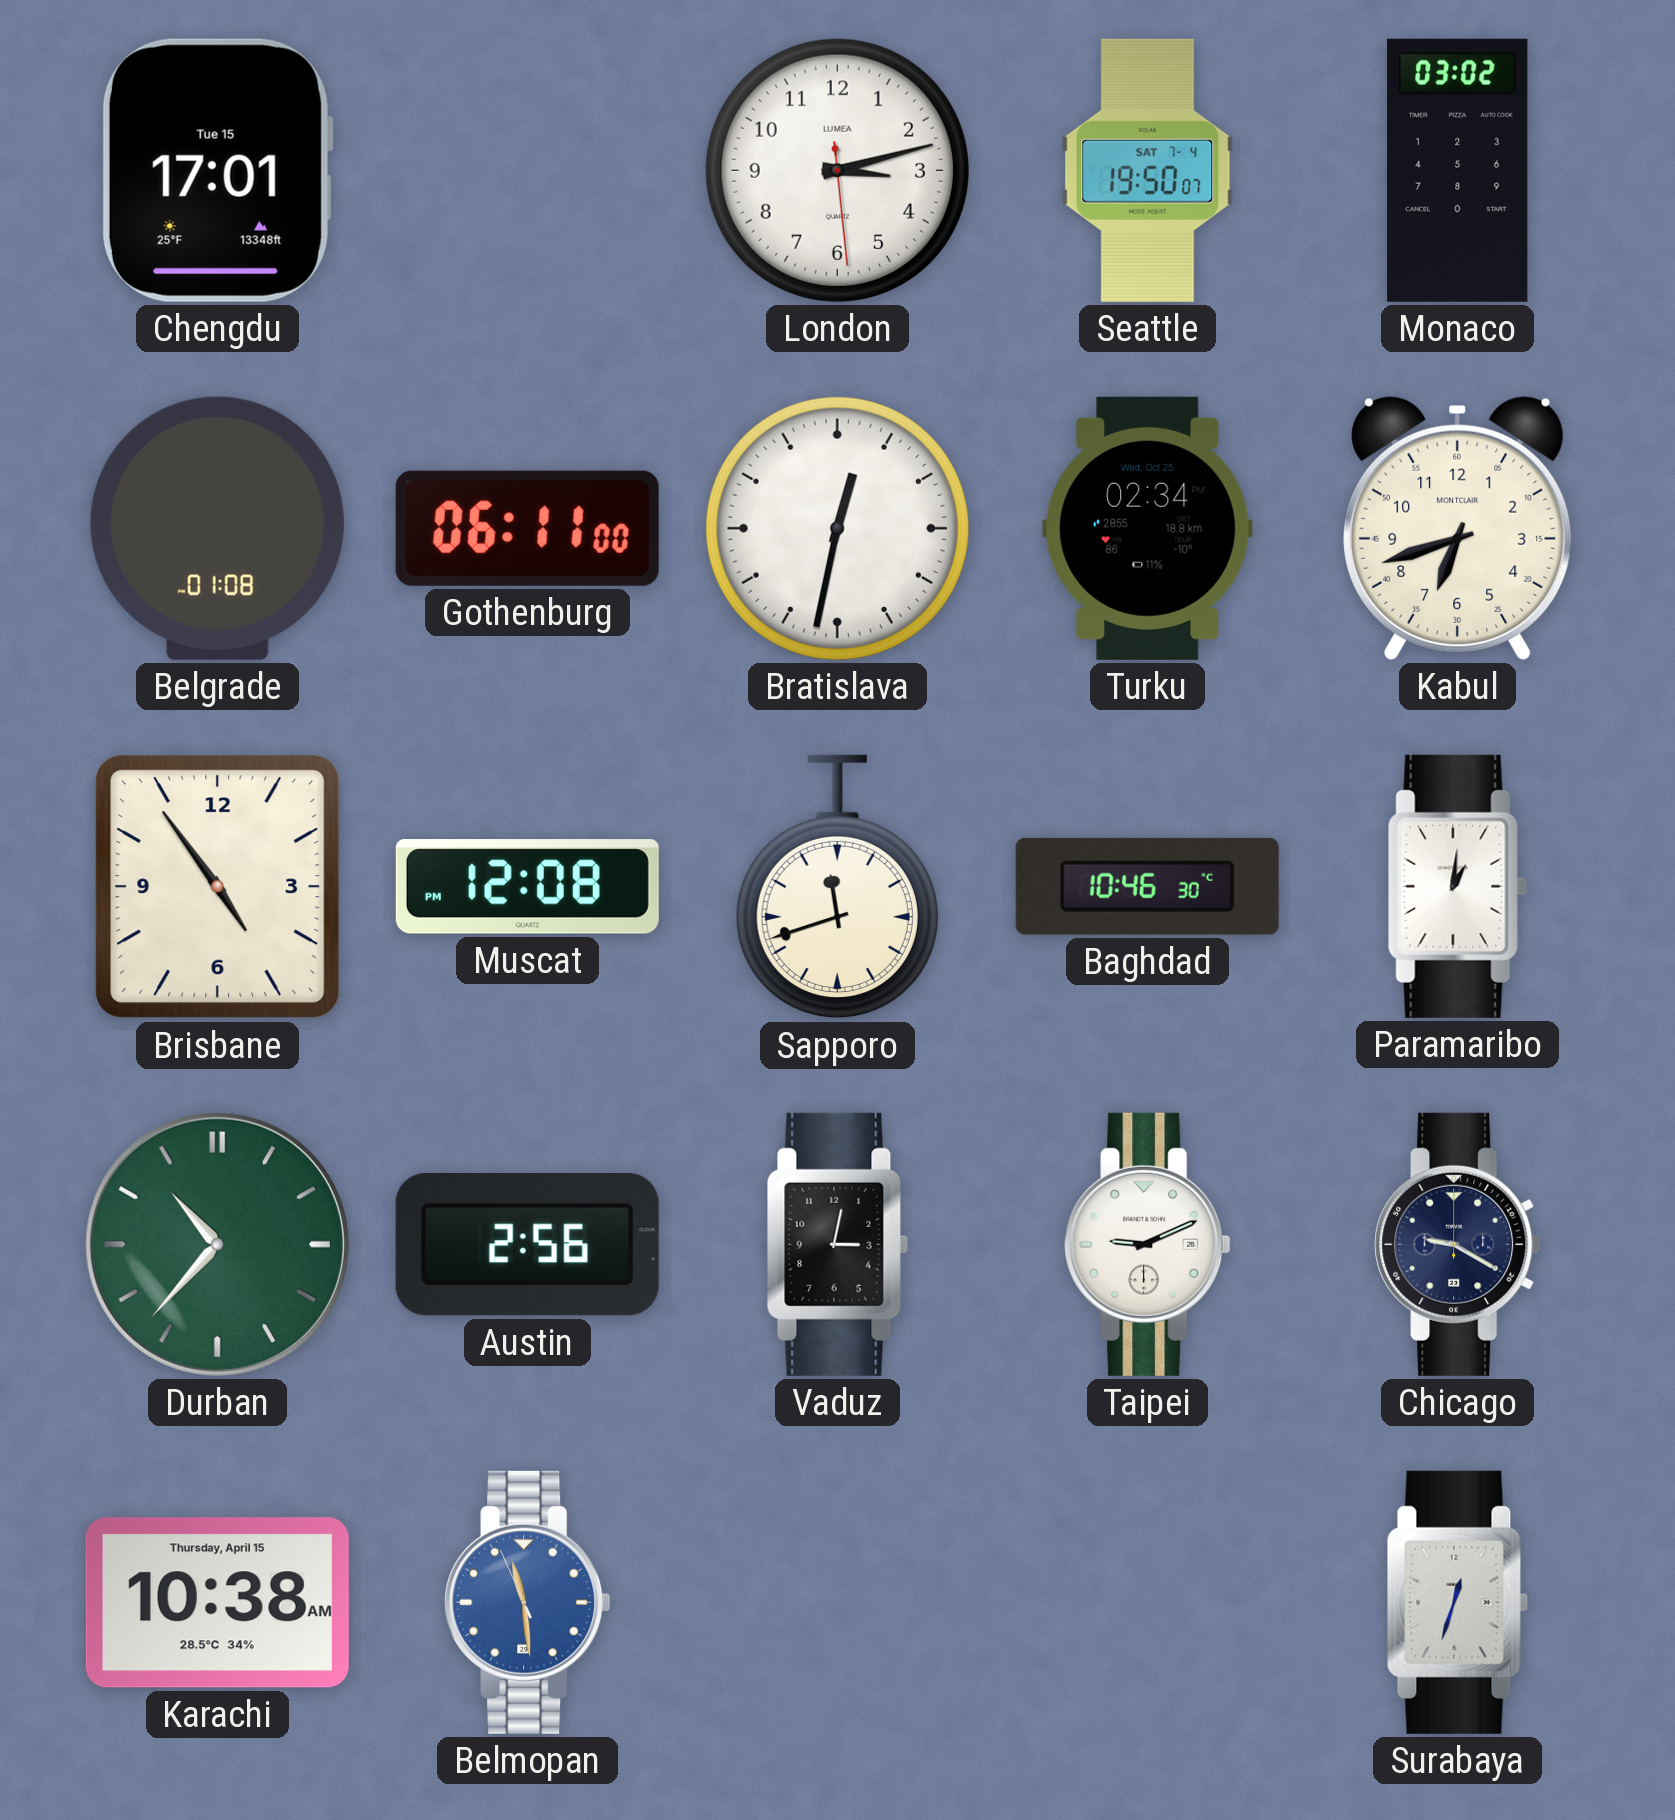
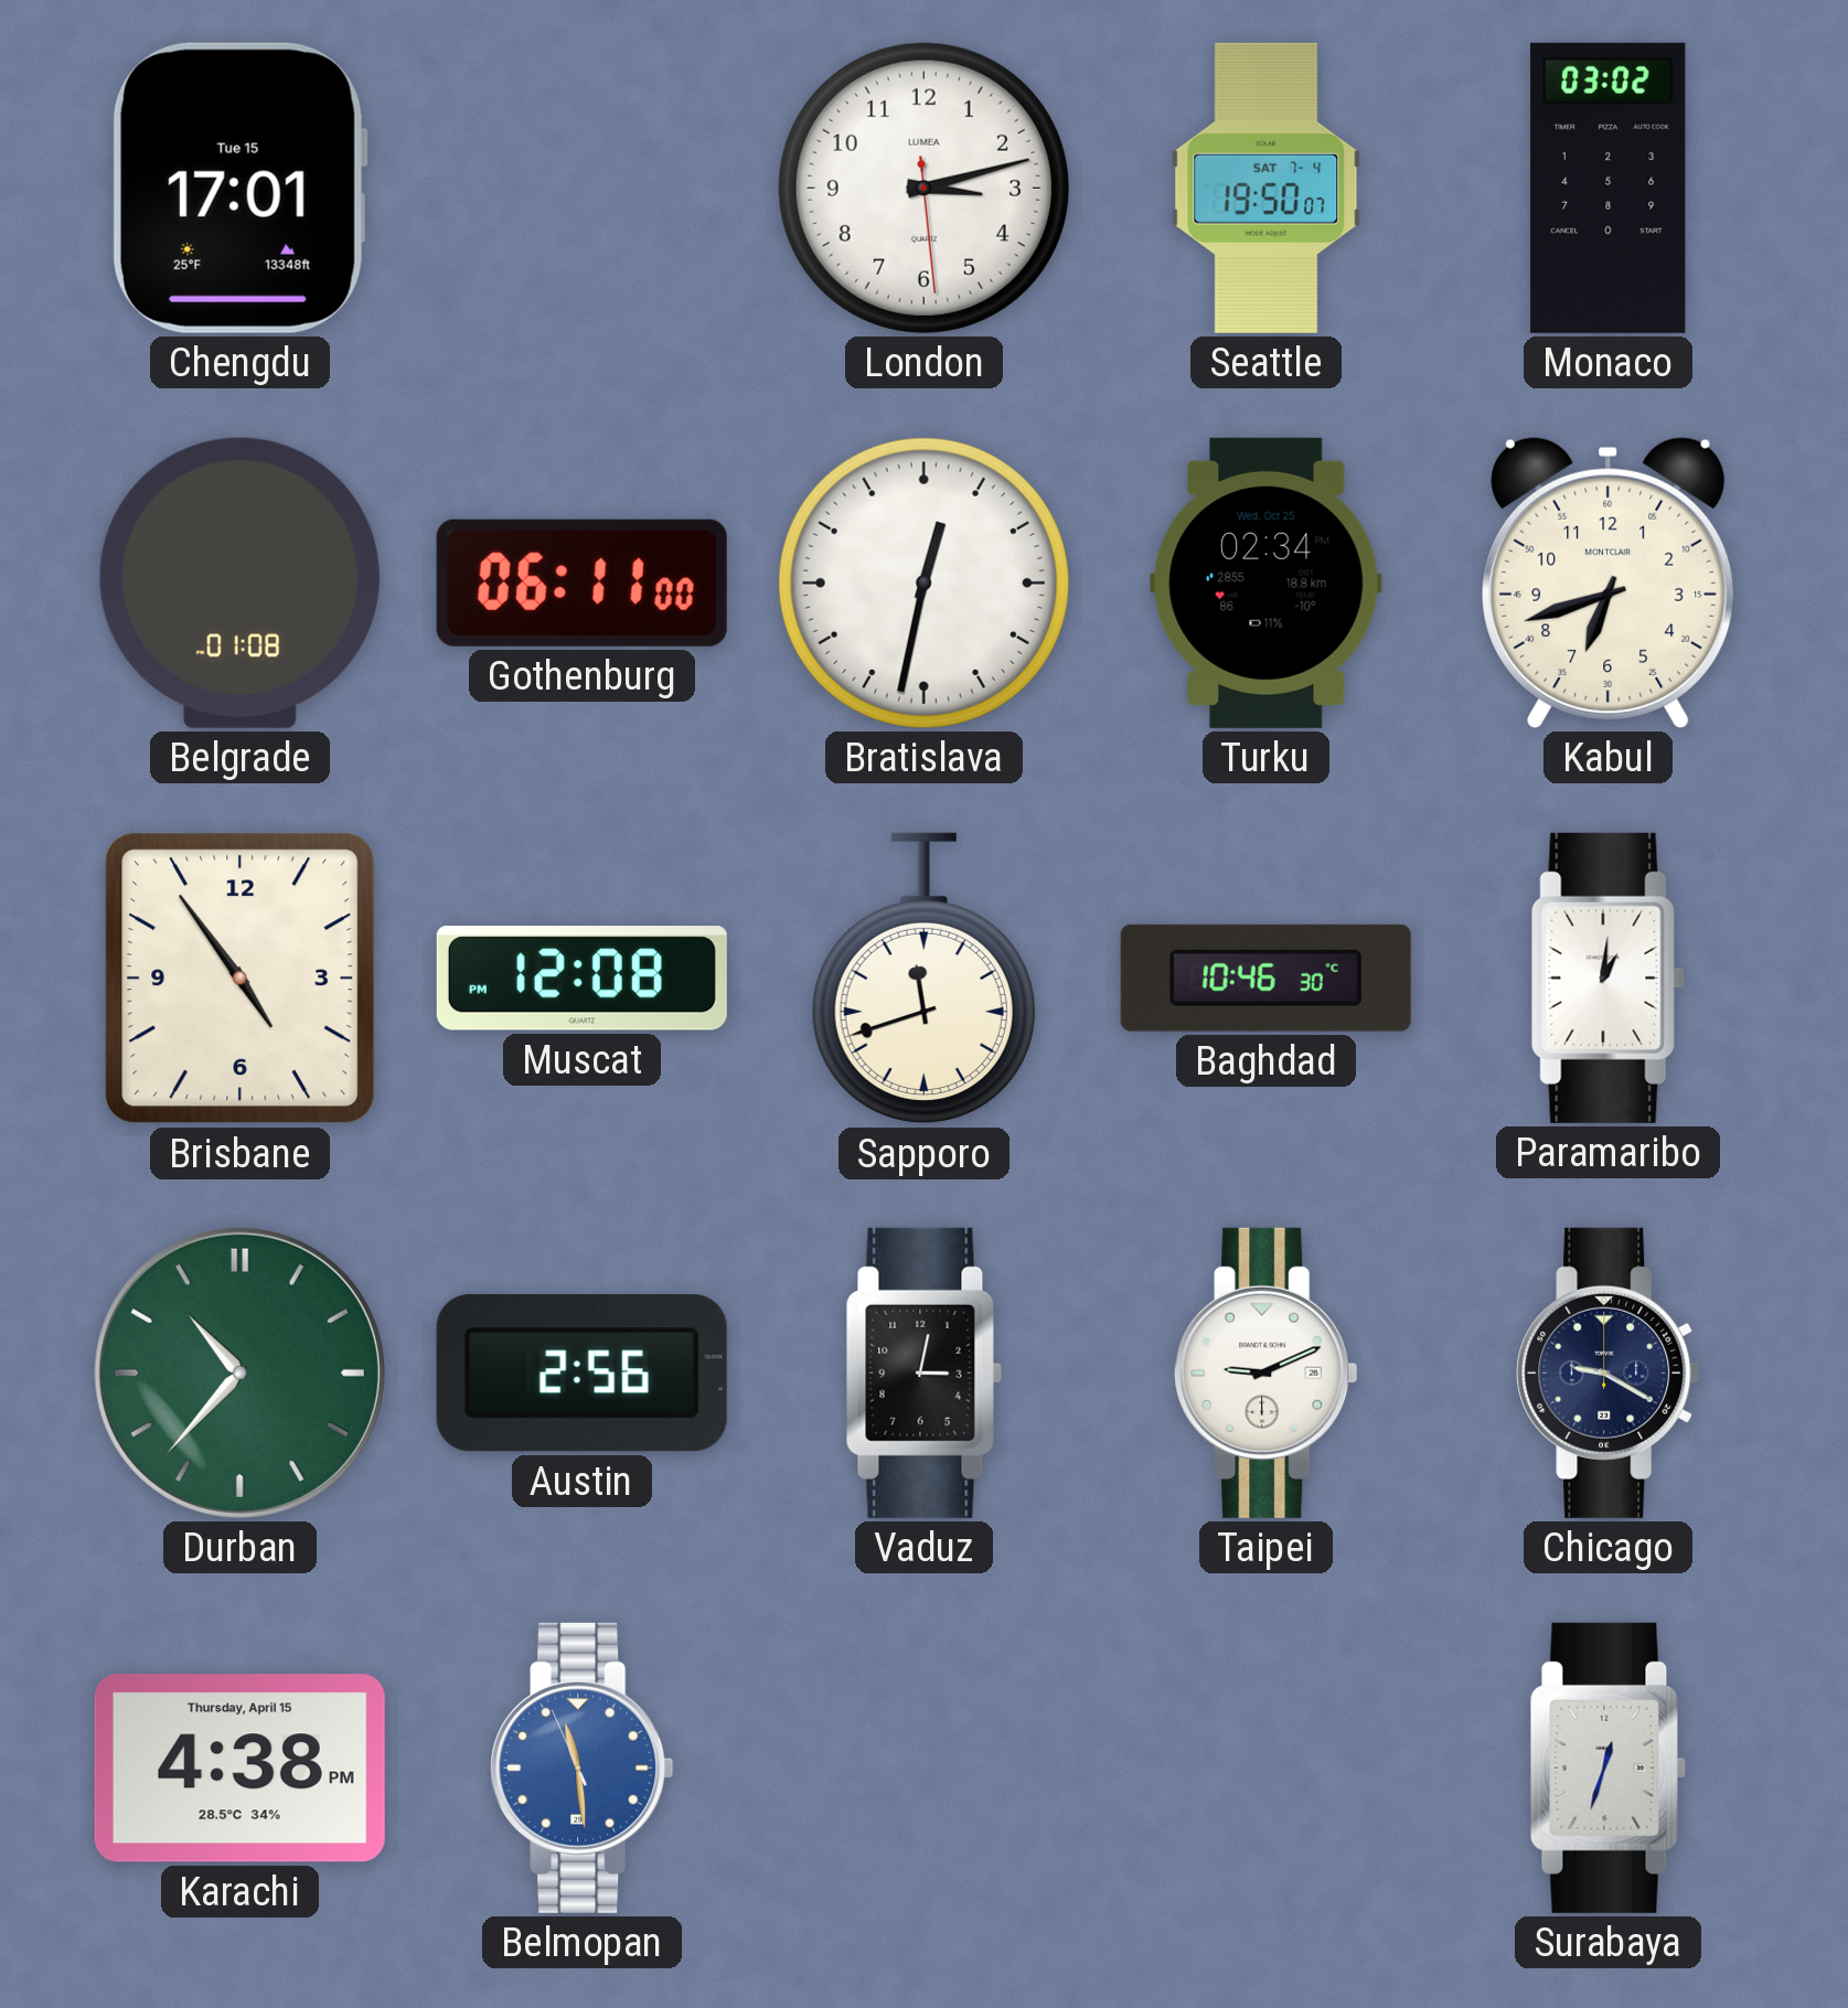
Karachi: 10:38 -> 4:38 (239, 1769)
